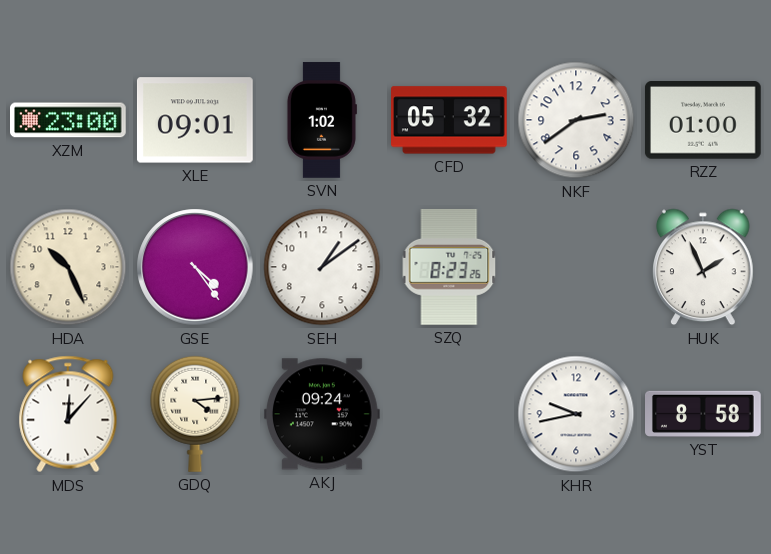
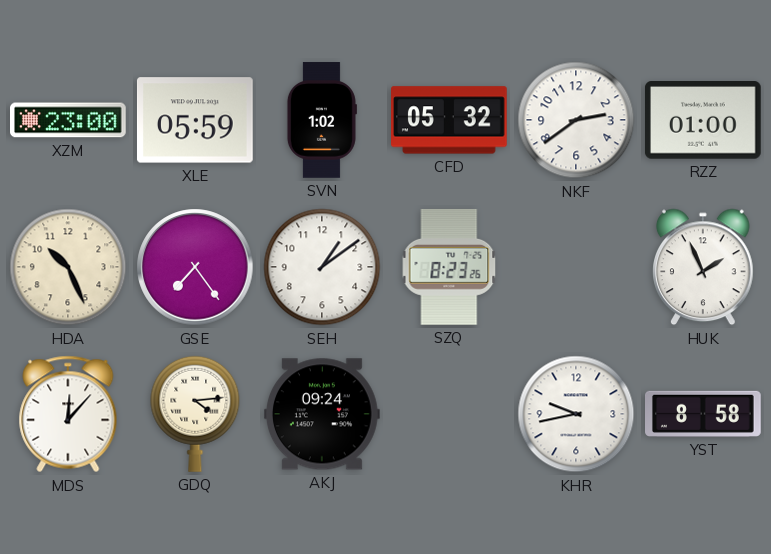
XLE: 09:01 -> 05:59 (195, 120)
GSE: 4:24 -> 7:24 (195, 267)
